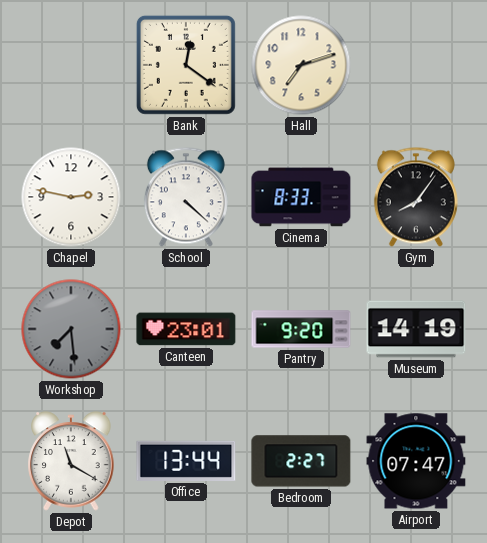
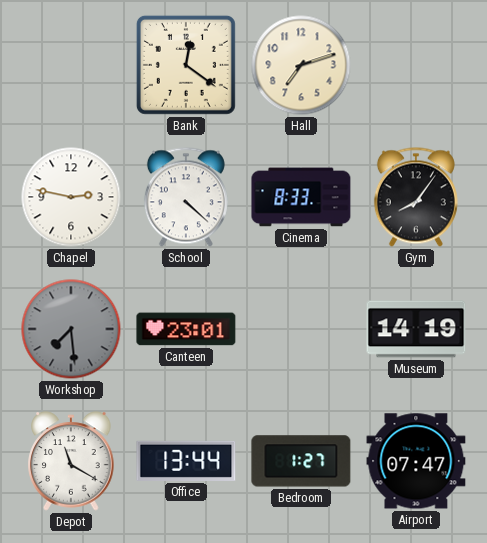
Pantry: 9:20 -> none (301, 329)
Bedroom: 2:27 -> 1:27 (301, 461)
